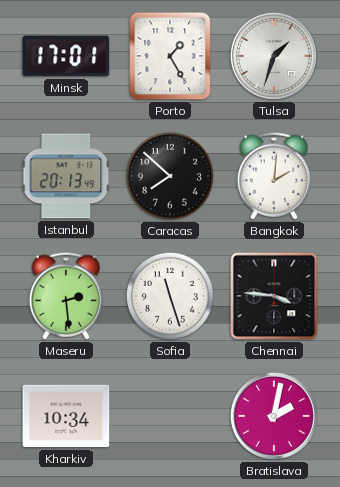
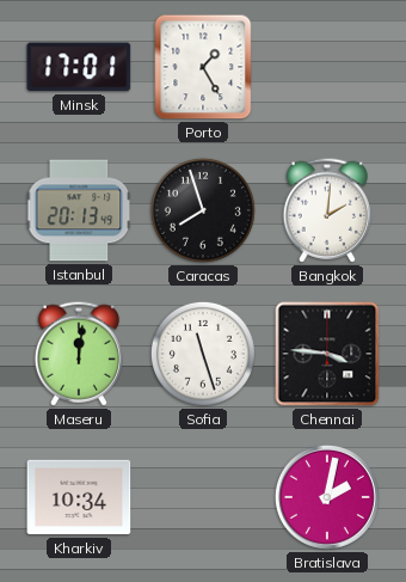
Tulsa: 1:33 -> none (274, 56)
Caracas: 7:52 -> 7:57 (203, 210)
Maseru: 2:29 -> 12:01 (78, 354)
